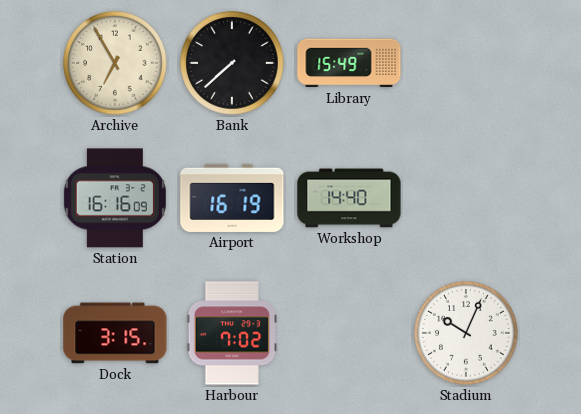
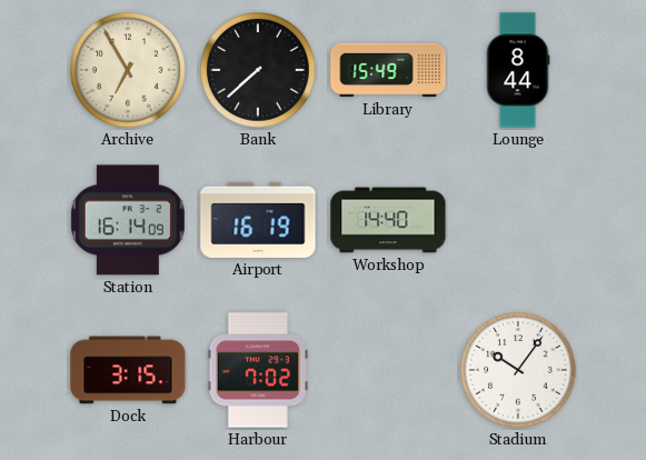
Lounge: none -> 8:44 (518, 70)
Station: 16:16 -> 16:14 (128, 220)
Stadium: 10:04 -> 10:06 (518, 370)
